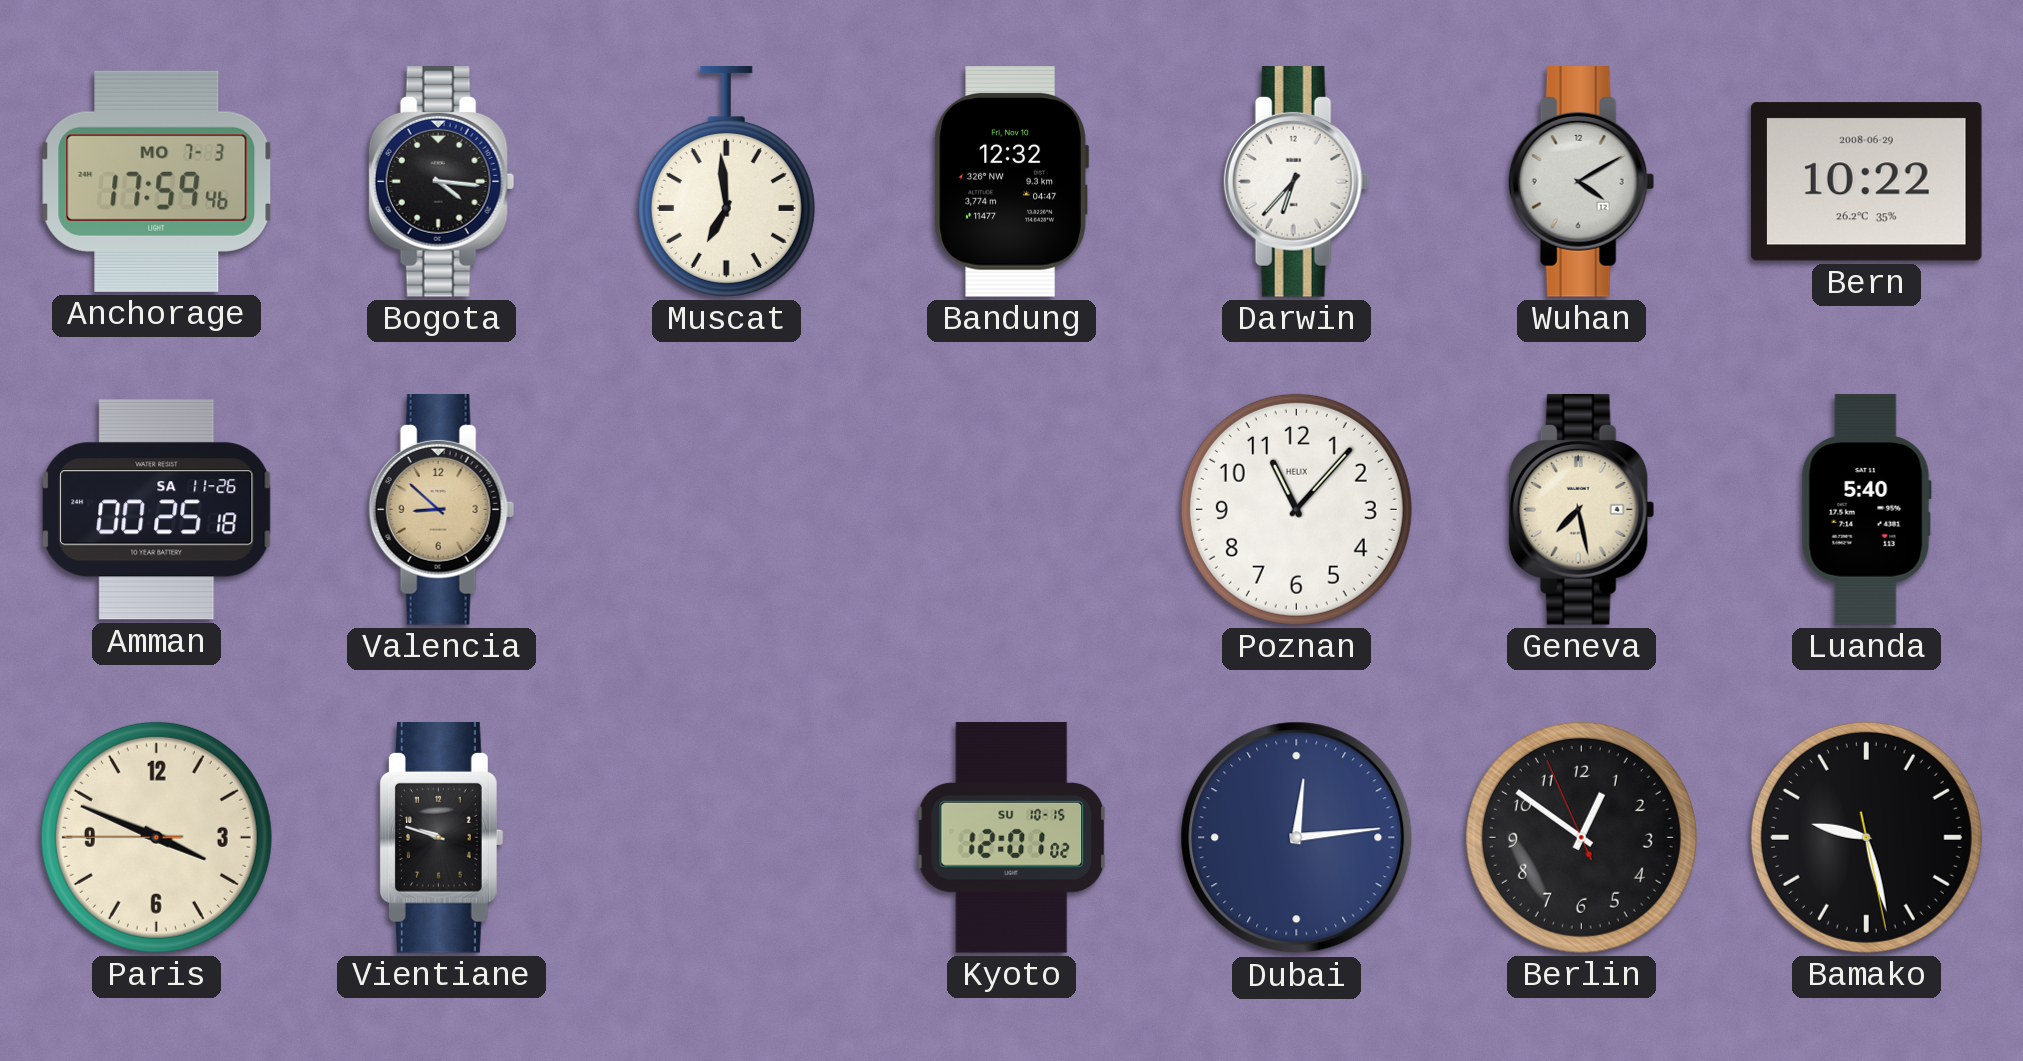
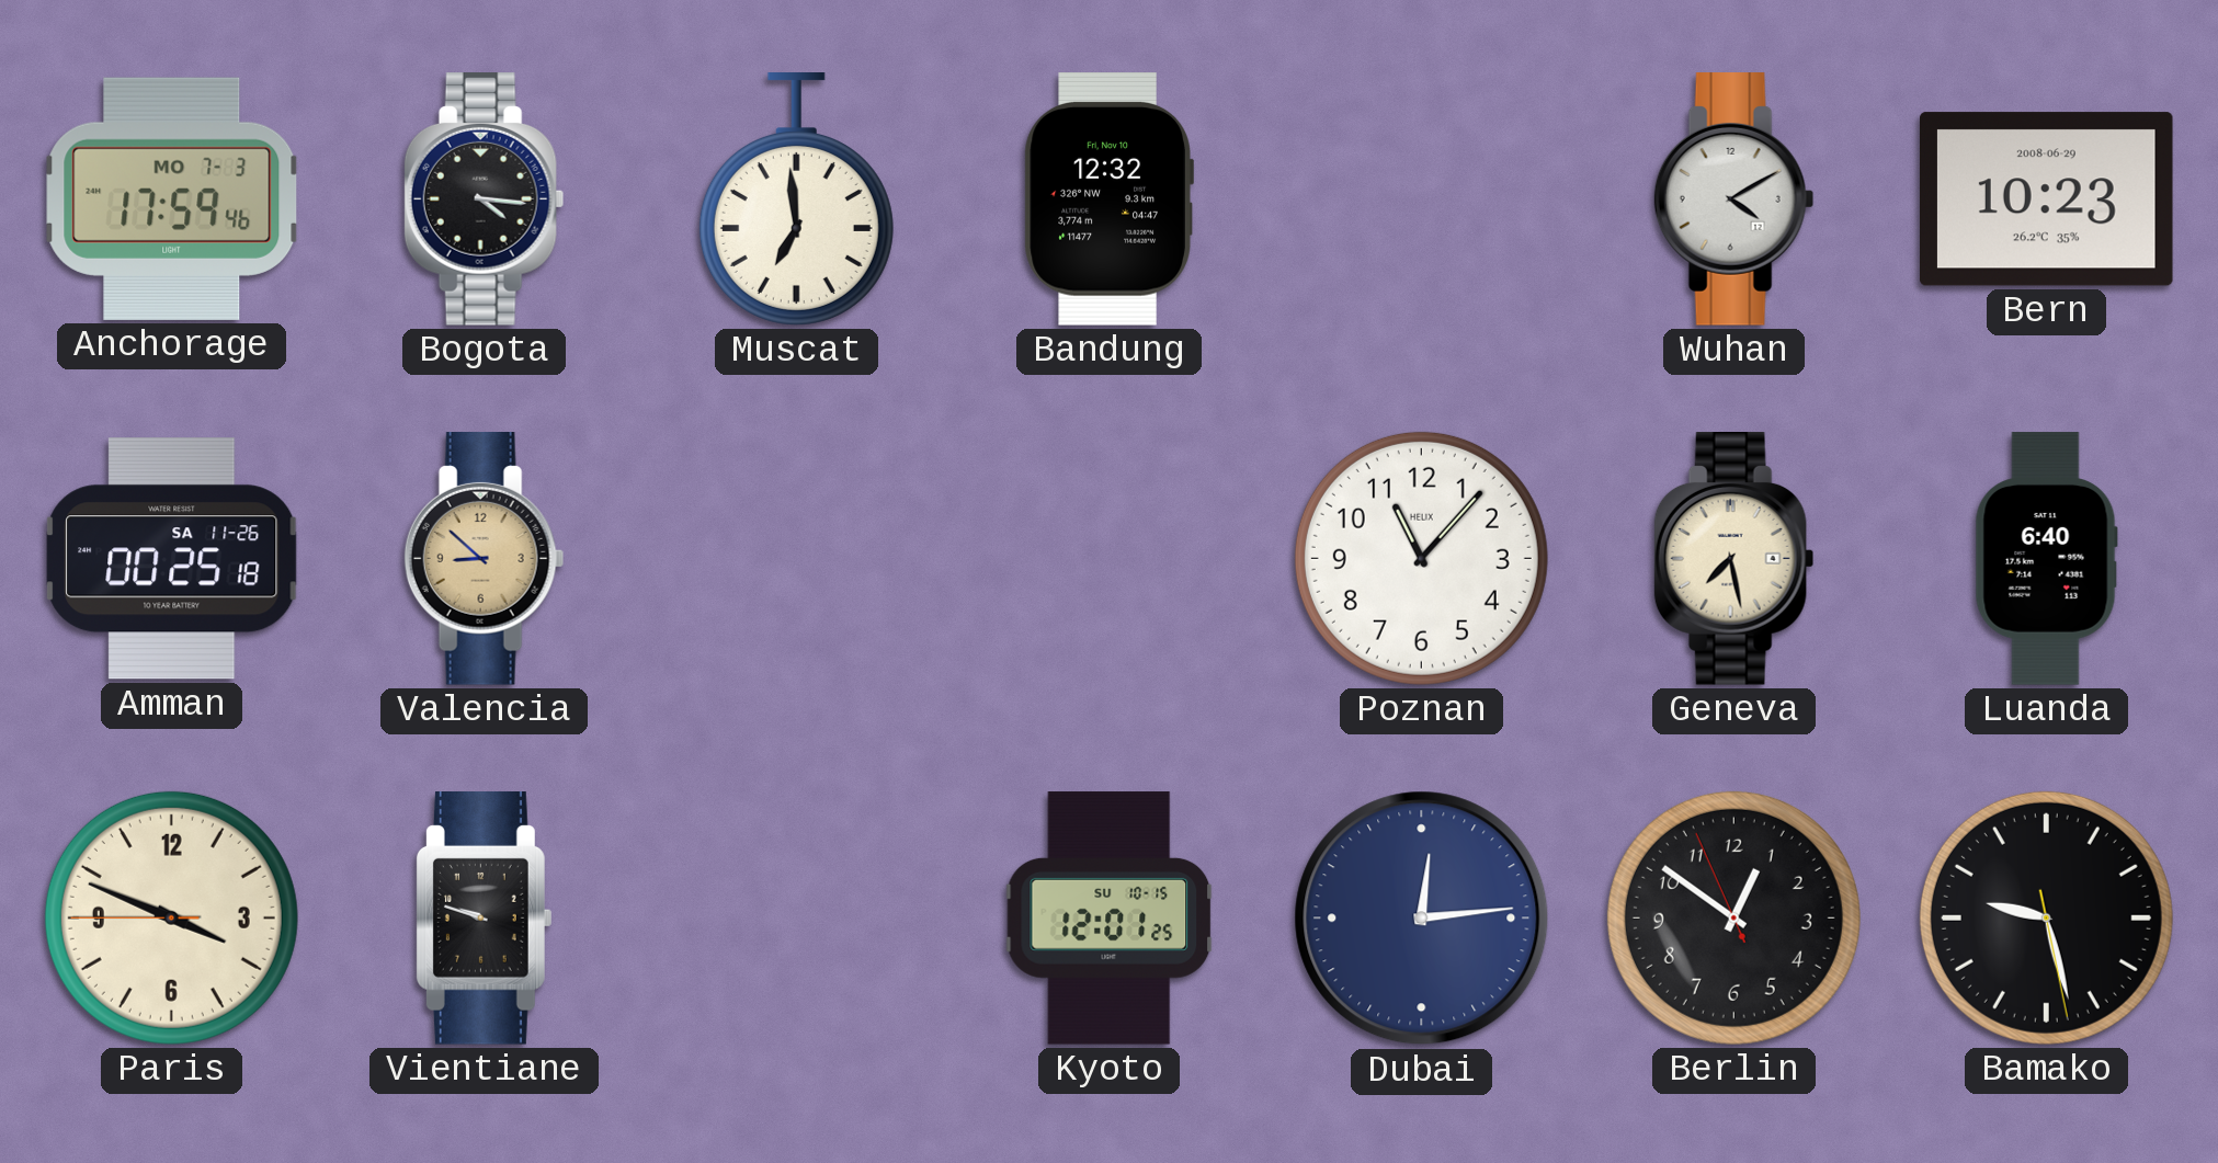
Darwin: 6:37 -> none (1297, 182)
Bern: 10:22 -> 10:23 (2047, 199)
Luanda: 5:40 -> 6:40 (2046, 559)
Kyoto: 12:01:02 -> 12:01:25 (1110, 919)
